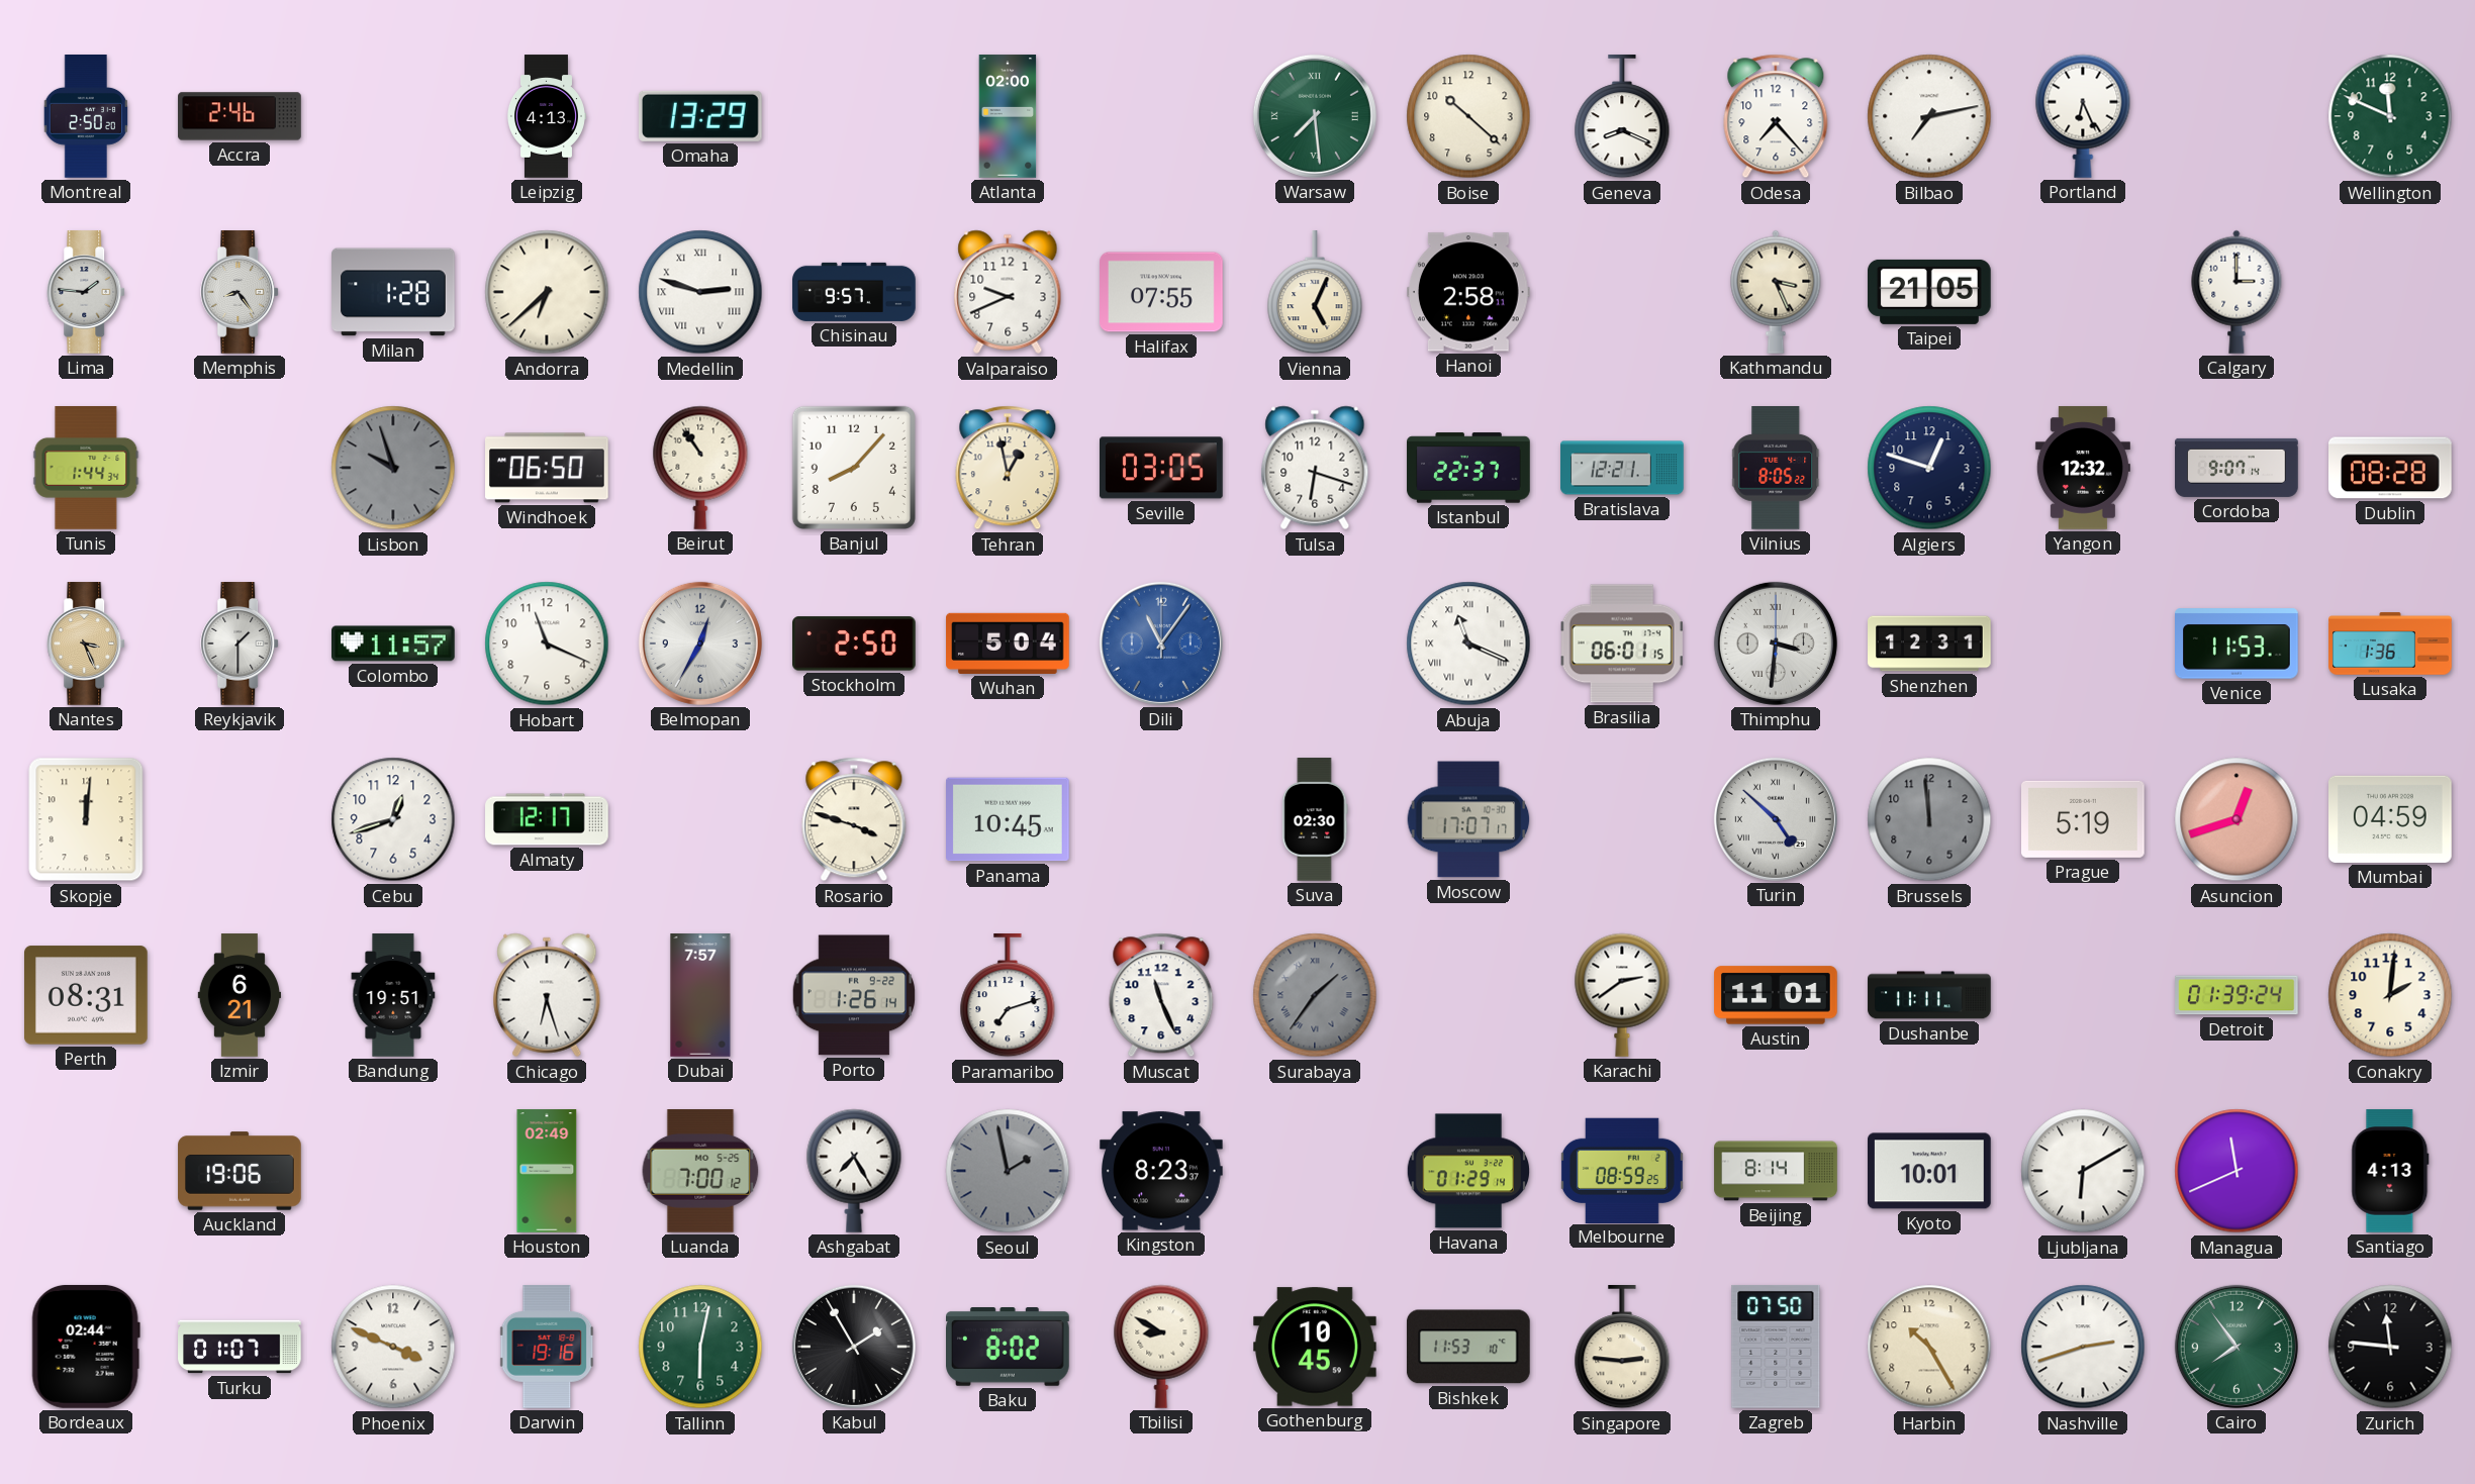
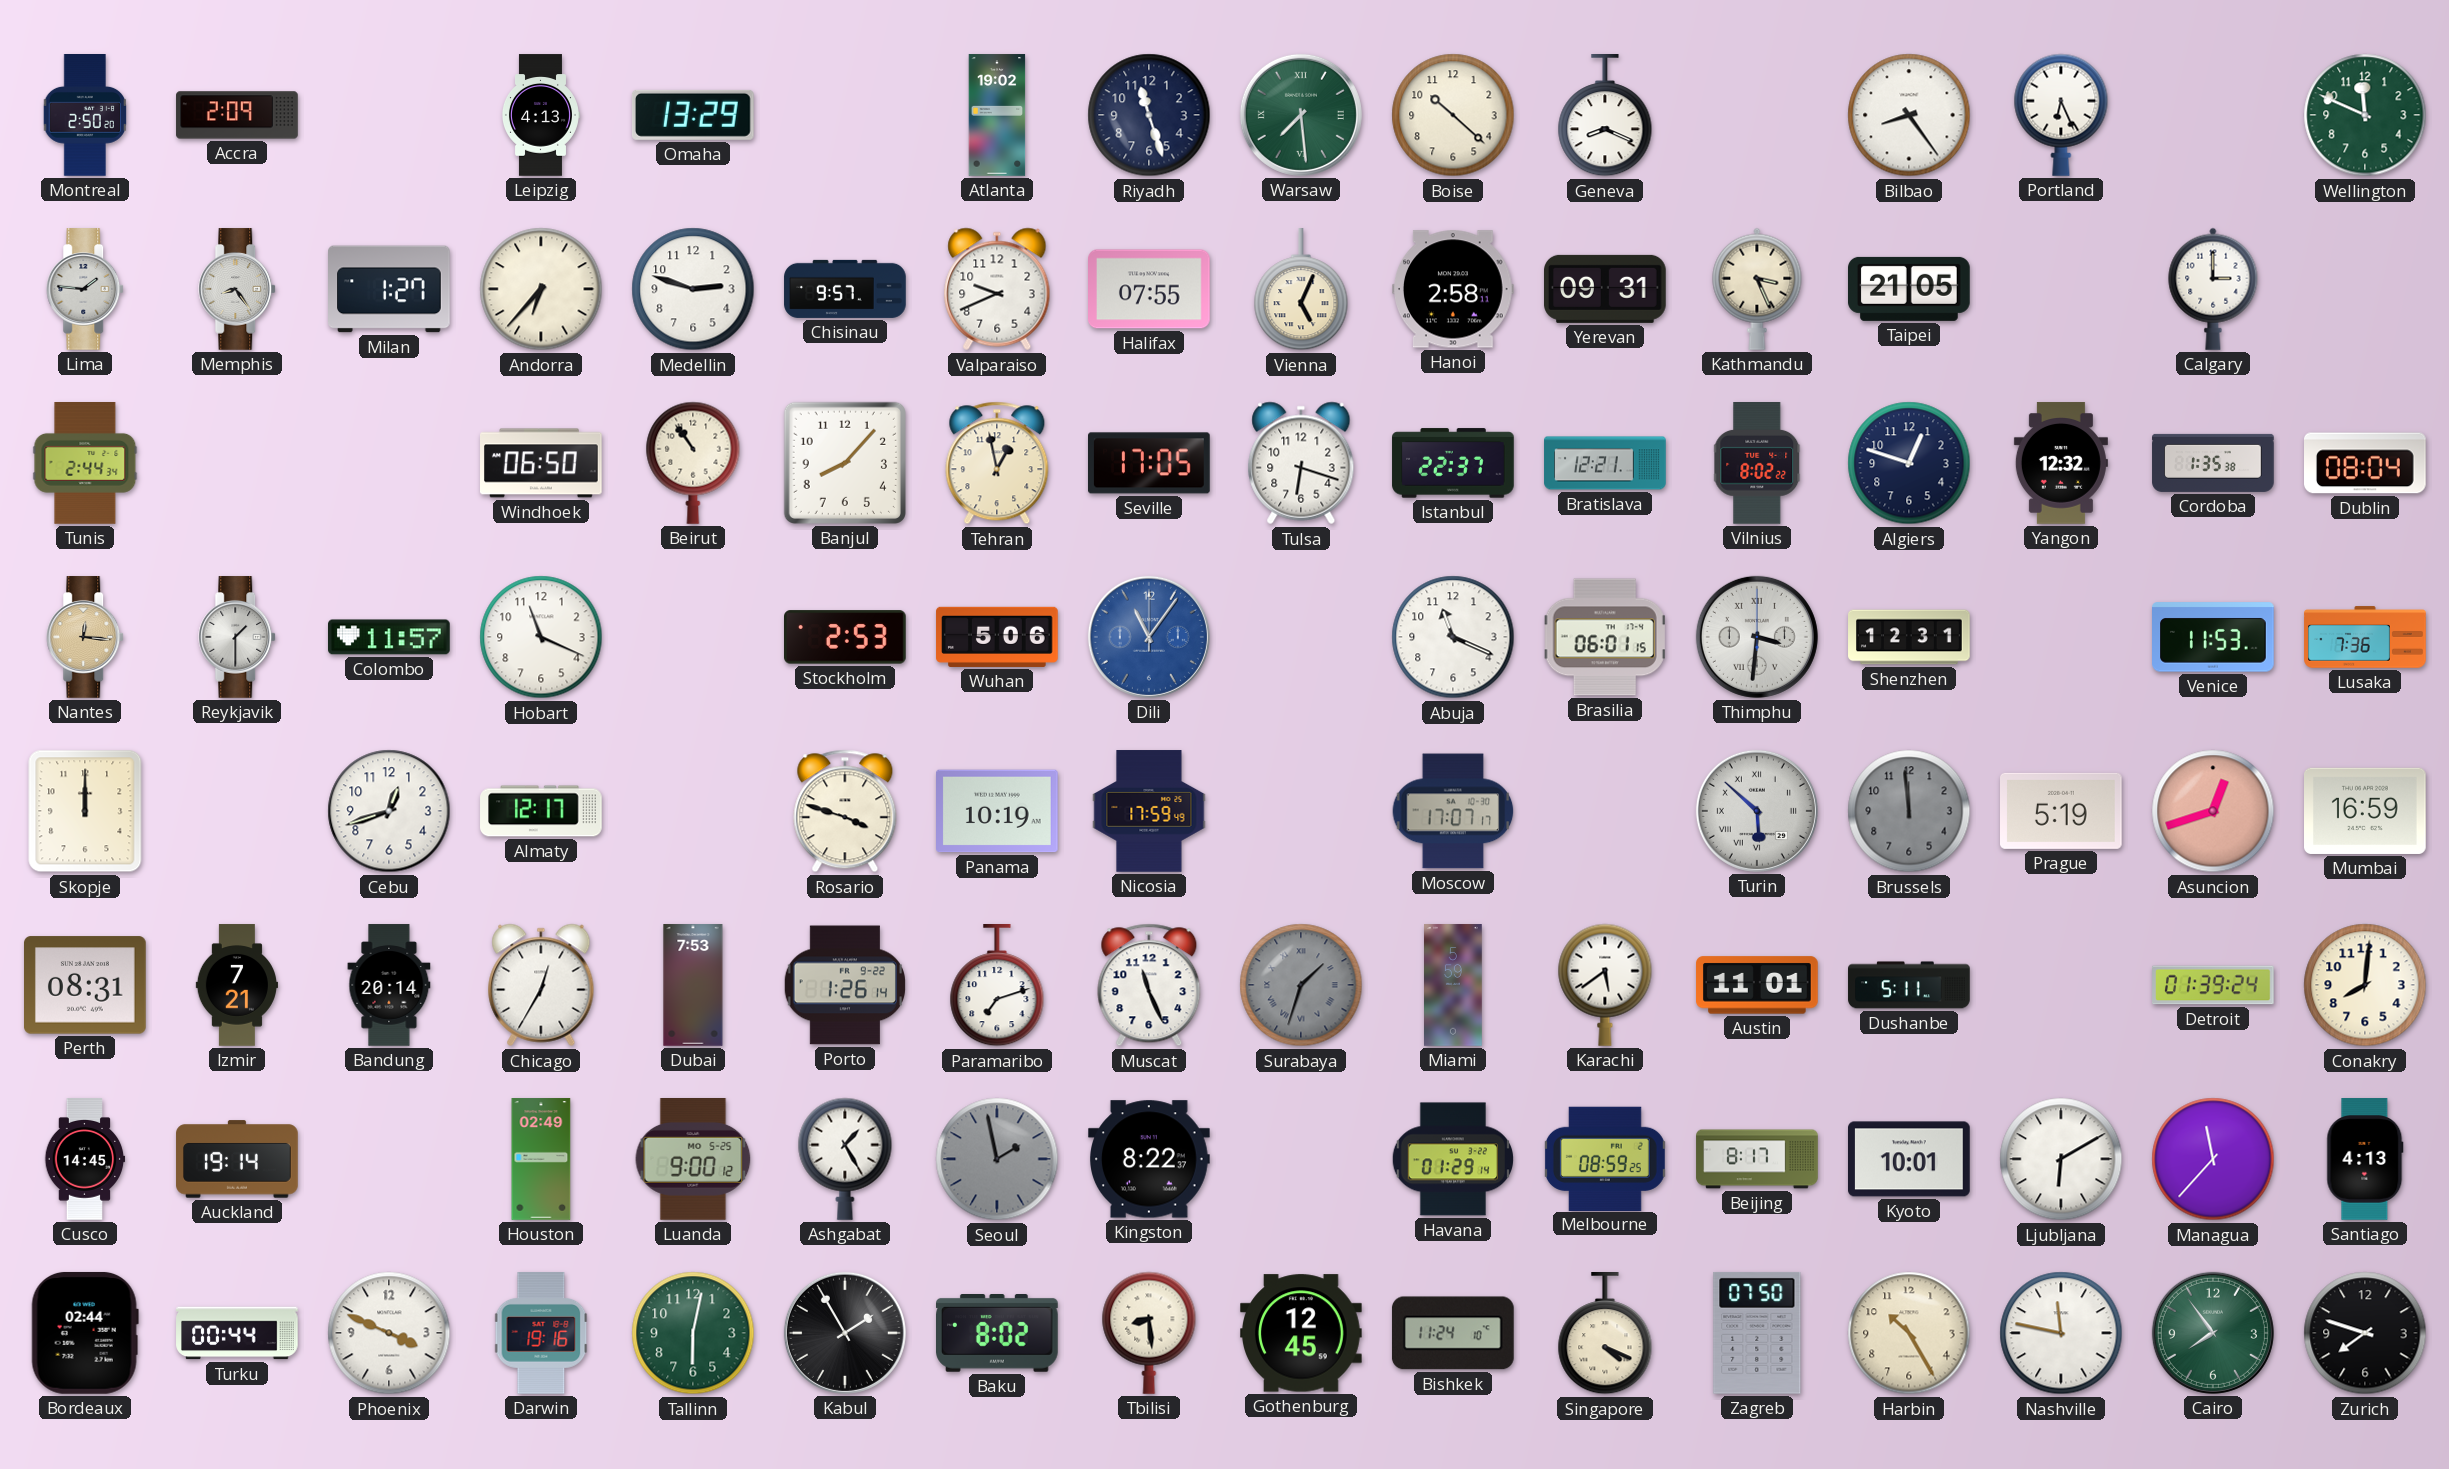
Accra: 2:46 -> 2:09 (237, 115)
Atlanta: 02:00 -> 19:02 (997, 115)
Riyadh: none -> 11:27 (1149, 115)
Odesa: 7:23 -> none (1776, 116)
Bilbao: 7:13 -> 8:24 (1909, 115)
Milan: 1:28 -> 1:27 (389, 289)
Andorra: 6:38 -> 6:37 (541, 289)
Medellin numerals: Roman -> Arabic (693, 289)
Yerevan: none -> 09:31 (1606, 289)
Tunis: 1:44 -> 2:44 (85, 463)
Lisbon: 9:57 -> none (393, 468)
Seville: 03:05 -> 17:05 (1150, 463)
Vilnius: 8:05 -> 8:02 (1758, 464)
Cordoba: 9:07 -> 1:35 (2213, 463)
Dublin: 08:28 -> 08:04 (2366, 463)
Nantes: 3:26 -> 12:16 (86, 637)
Belmopan: 12:35 -> none (700, 644)
Stockholm: 2:50 -> 2:53 (846, 637)
Wuhan: 5:04 -> 5:06 (997, 637)
Abuja numerals: Roman -> Arabic (1453, 637)
Lusaka: 1:36 -> 7:36 (2365, 637)
Skopje: 12:01 -> 12:00 (85, 811)
Panama: 10:45 -> 10:19 (998, 811)
Nicosia: none -> 17:59 (1149, 811)
Suva: 02:30 -> none (1315, 819)
Turin: 4:52 -> 5:52 (1757, 811)
Mumbai: 04:59 -> 16:59 (2366, 811)
Izmir: 6:21 -> 7:21 (236, 985)
Bandung: 19:51 -> 20:14 (389, 985)
Chicago: 6:27 -> 12:35 (541, 985)
Dubai: 7:57 -> 7:53 (693, 985)
Surabaya: 1:36 -> 1:33 (1301, 985)
Miami: none -> 5:59 (1454, 985)
Karachi: 2:39 -> 5:39 (1605, 985)
Dushanbe: 11:11 -> 5:11 (1909, 985)
Conakry: 2:01 -> 8:01 (2365, 985)
Cusco: none -> 14:45 (85, 1159)
Auckland: 19:06 -> 19:14 (237, 1159)
Luanda: 7:00 -> 9:00 (693, 1160)
Ashgabat: 7:25 -> 1:25 (845, 1159)
Kingston: 8:23 -> 8:22 (1150, 1159)
Beijing: 8:14 -> 8:17 (1757, 1159)
Managua: 11:41 -> 11:37 (2213, 1159)
Turku: 01:07 -> 00:44 (237, 1333)
Tbilisi: 8:50 -> 8:29 (1149, 1333)
Gothenburg: 10:45 -> 12:45 (1302, 1333)
Bishkek: 11:53 -> 11:24 (1453, 1333)
Singapore: 2:46 -> 4:19 (1605, 1334)
Nashville: 2:42 -> 11:47 (2061, 1333)
Zurich: 11:46 -> 7:48 (2365, 1333)
